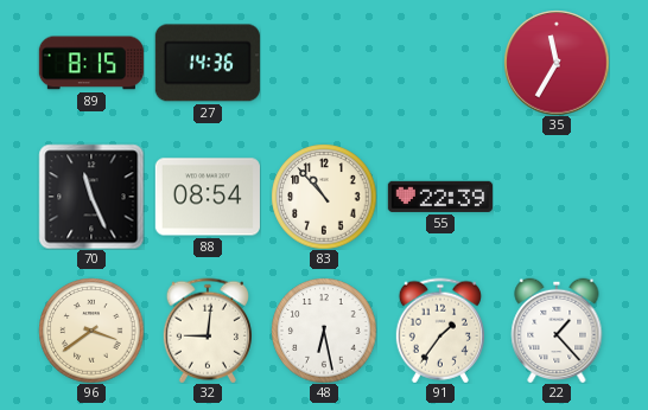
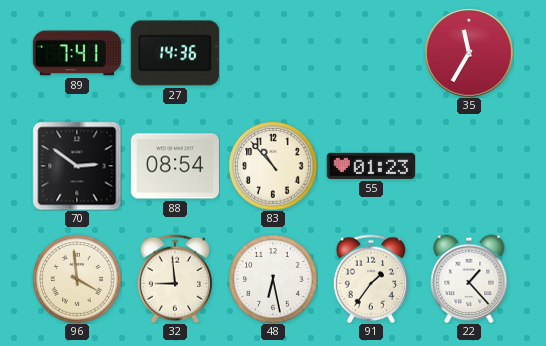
89: 8:15 -> 7:41 (77, 53)
70: 11:26 -> 2:51 (77, 166)
55: 22:39 -> 01:23 (371, 166)
96: 3:39 -> 3:59 (77, 279)
32: 9:01 -> 8:59 (175, 279)
